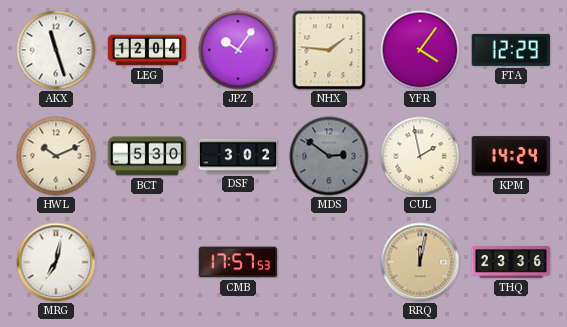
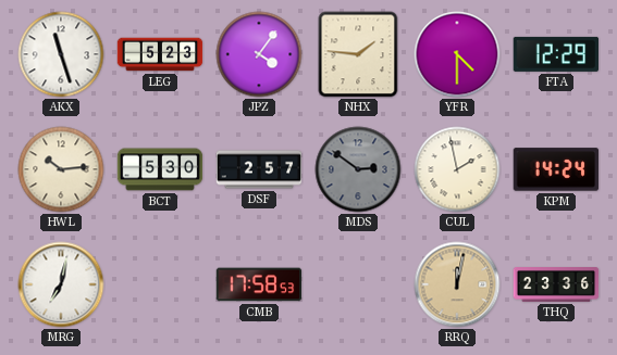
LEG: 12:04 -> 5:23 (160, 54)
JPZ: 10:06 -> 4:06 (259, 54)
YFR: 4:06 -> 4:30 (457, 54)
HWL: 10:11 -> 10:14 (61, 169)
DSF: 3:02 -> 2:57 (259, 169)
CMB: 17:57 -> 17:58 (259, 284)
